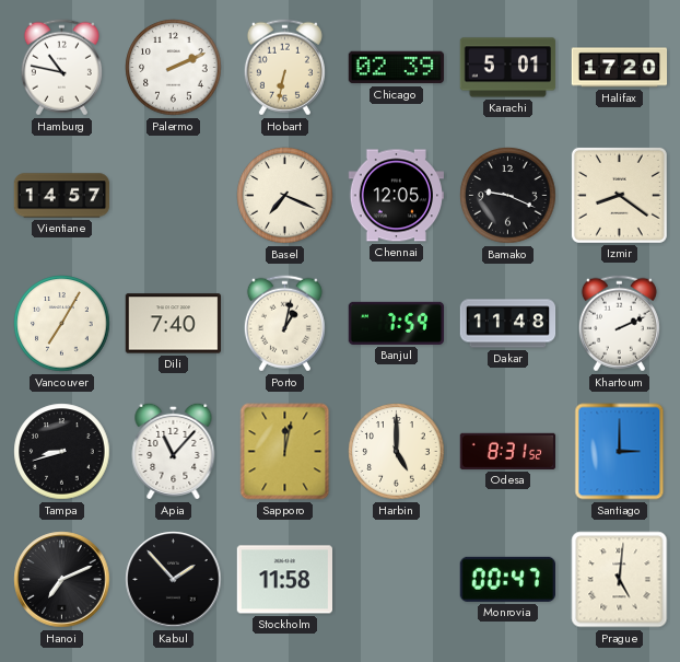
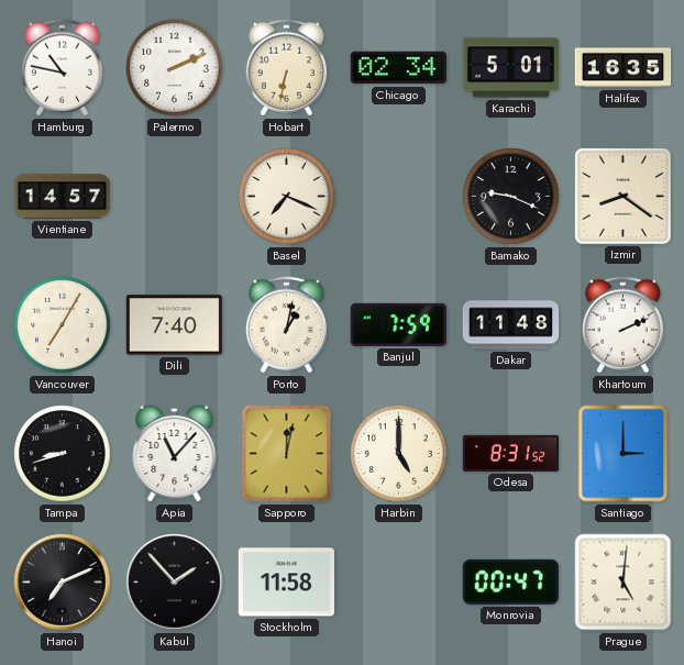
Chicago: 02:39 -> 02:34 (399, 68)
Halifax: 17:20 -> 16:35 (624, 68)
Chennai: 12:05 -> none (396, 196)
